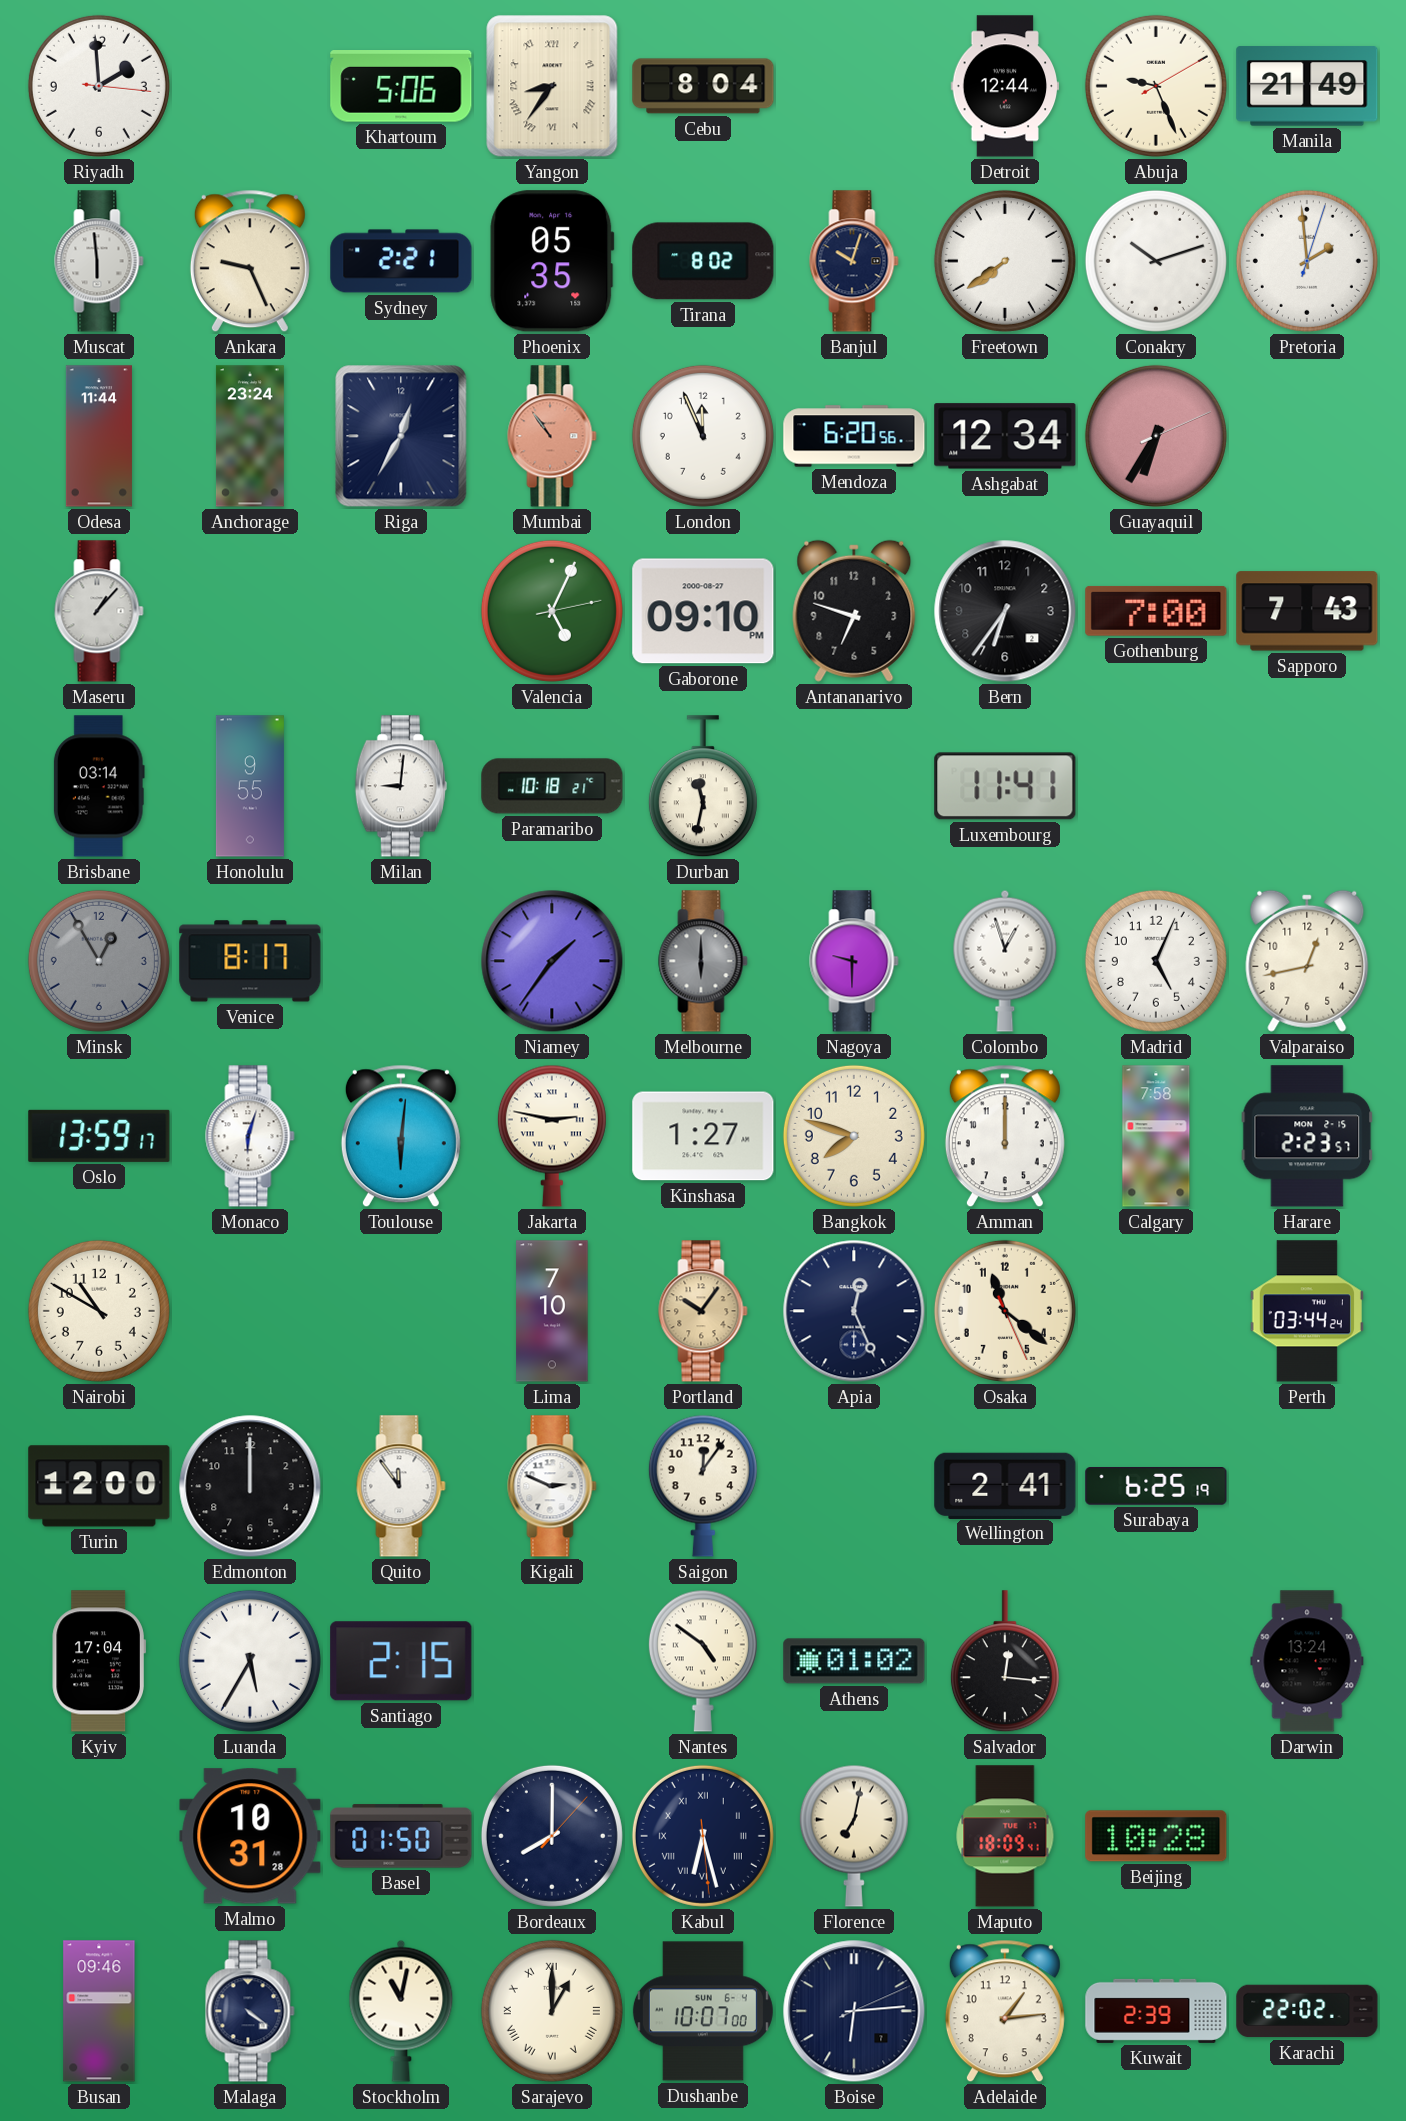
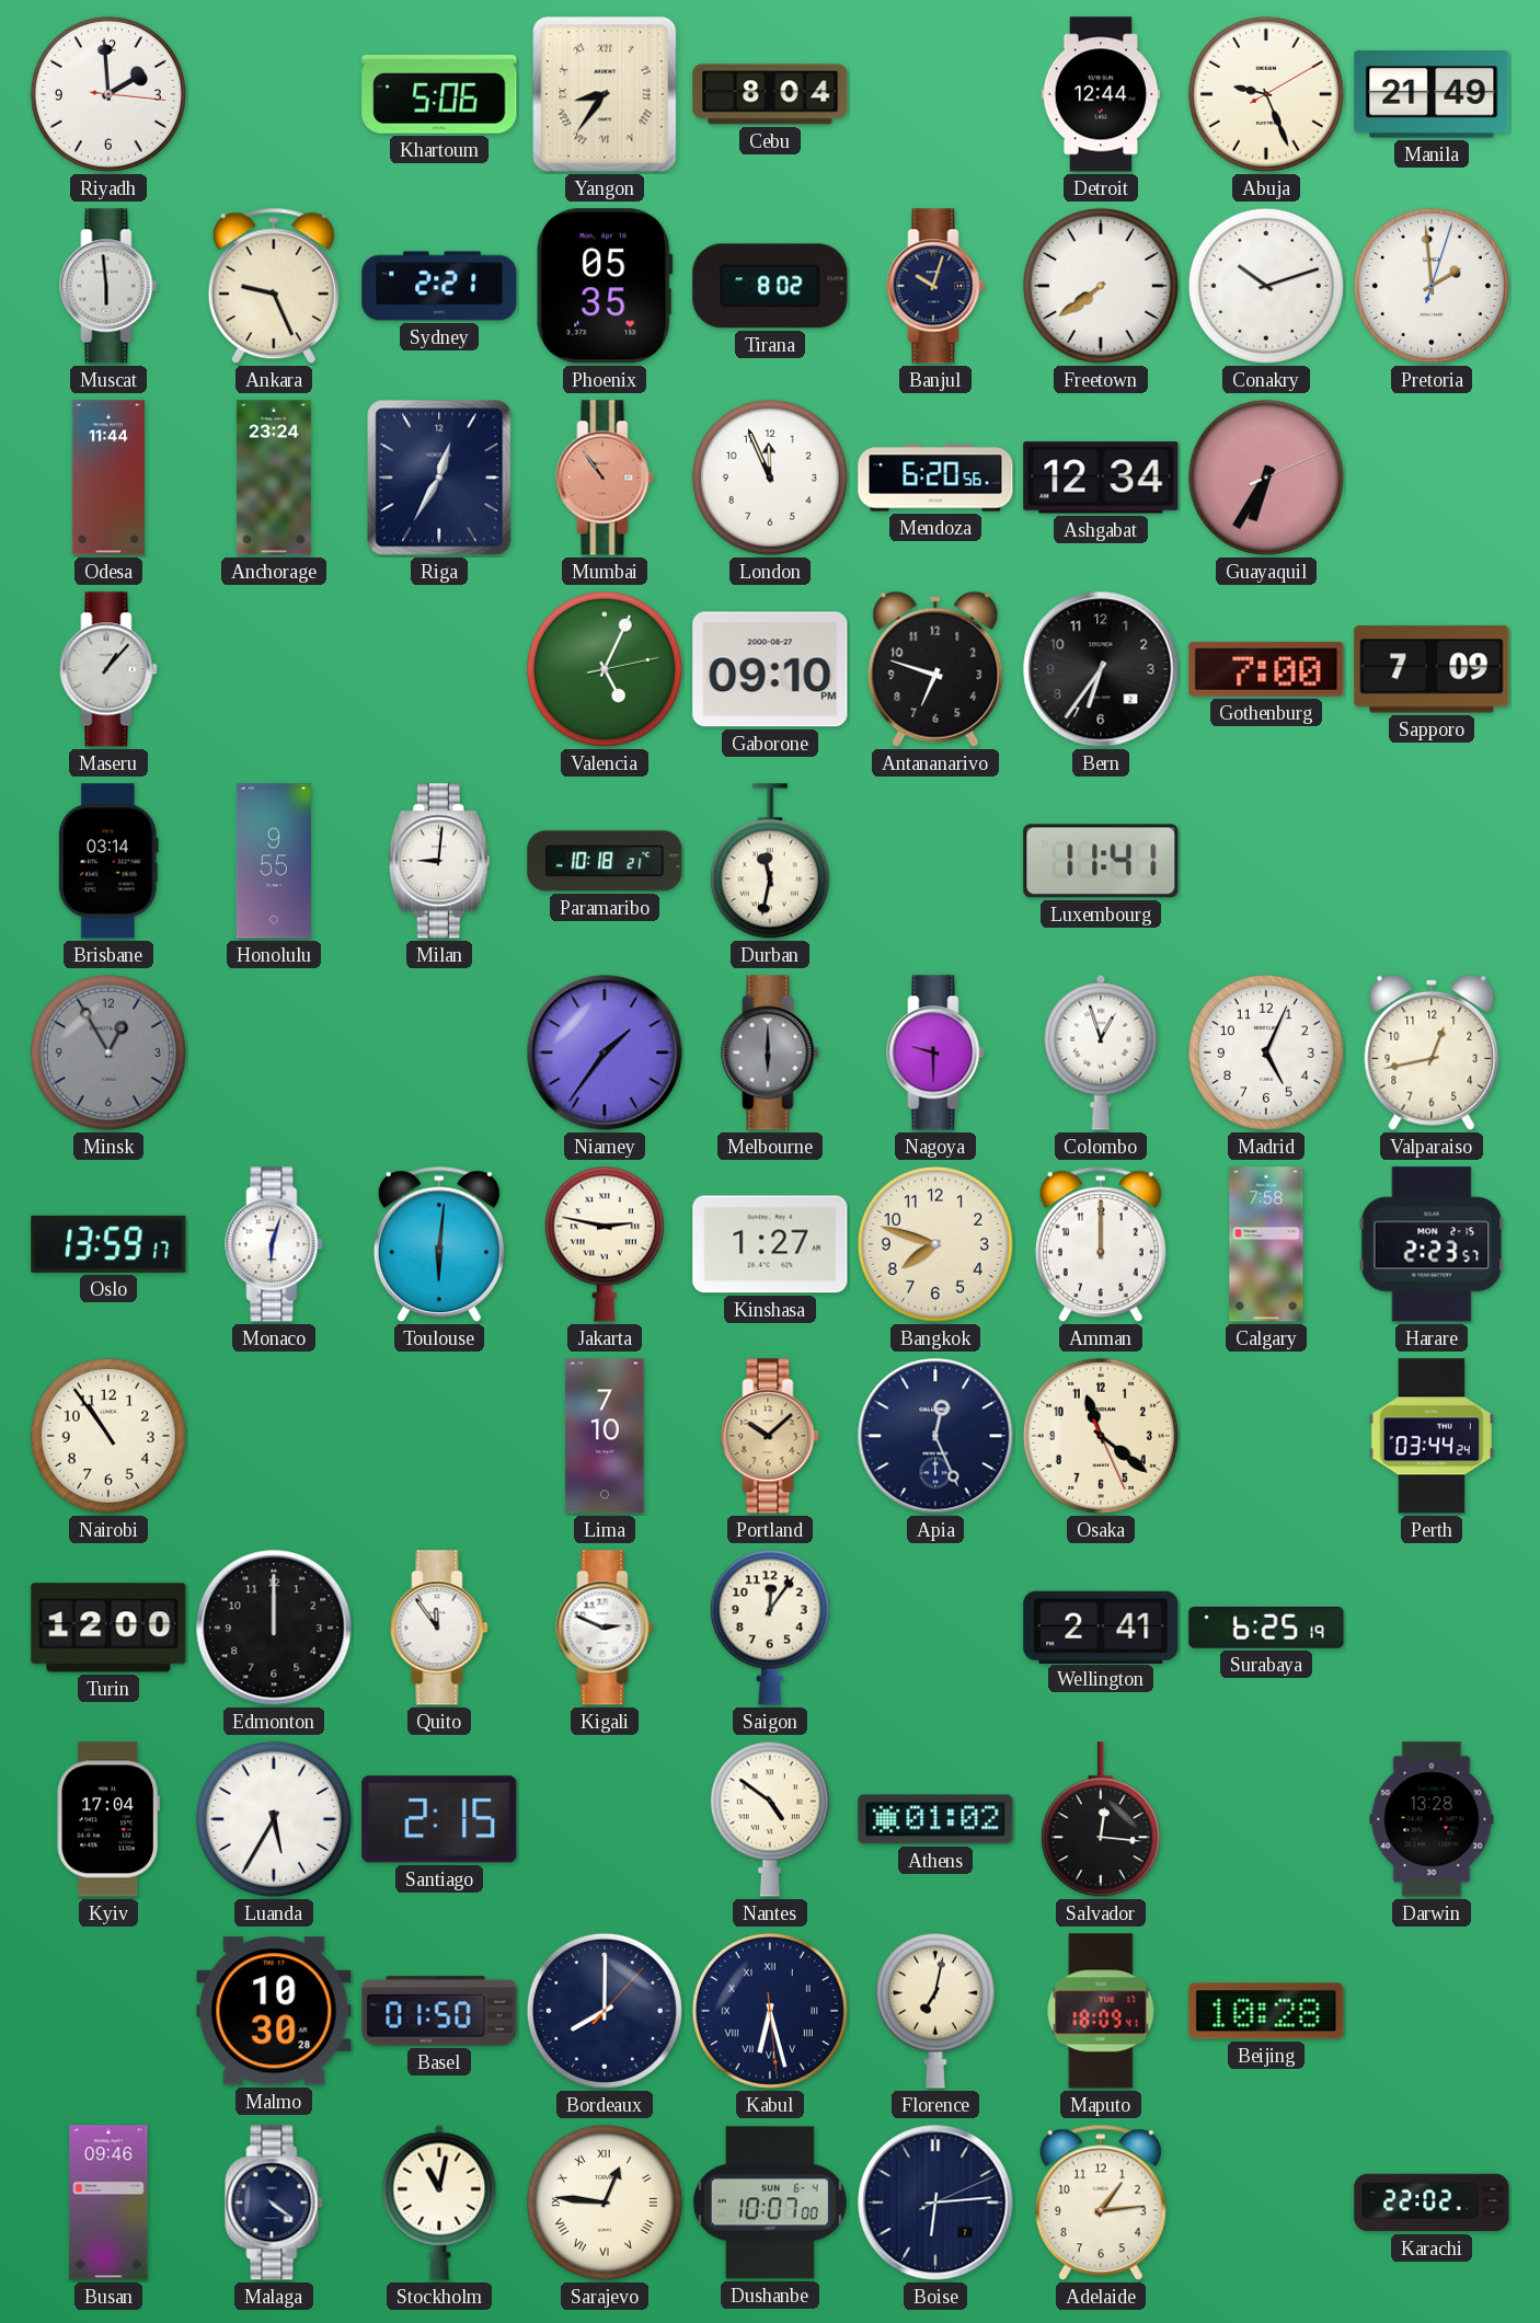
Sapporo: 7:43 -> 7:09 (1432, 669)
Venice: 8:17 -> none (250, 961)
Nairobi: 10:50 -> 10:54 (108, 1436)
Portland: 10:06 -> 10:08 (770, 1436)
Darwin: 13:24 -> 13:28 (1432, 1819)
Malmo: 10:31 -> 10:30 (274, 2011)
Sarajevo: 1:00 -> 12:46 (605, 2203)
Kuwait: 2:39 -> none (1156, 2011)
